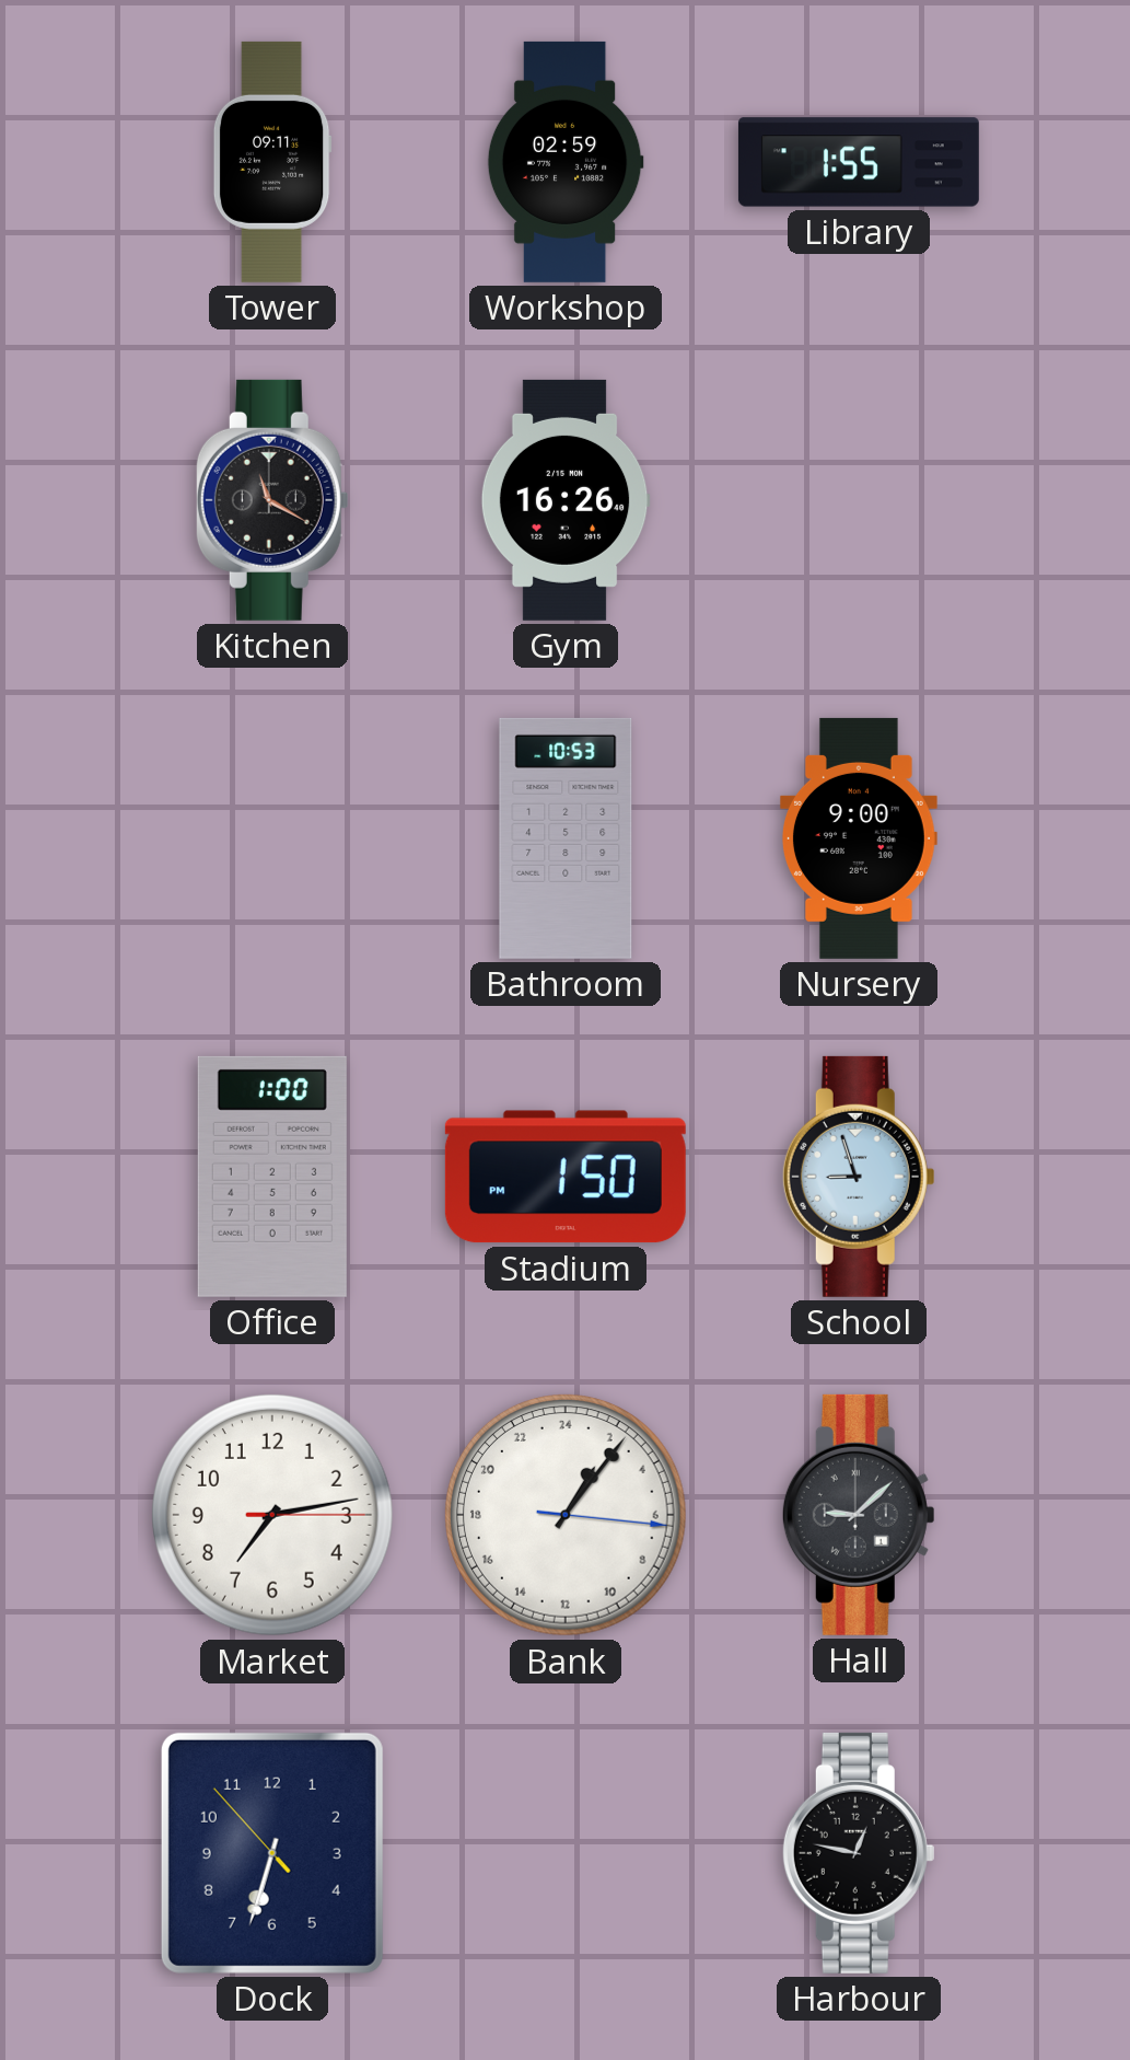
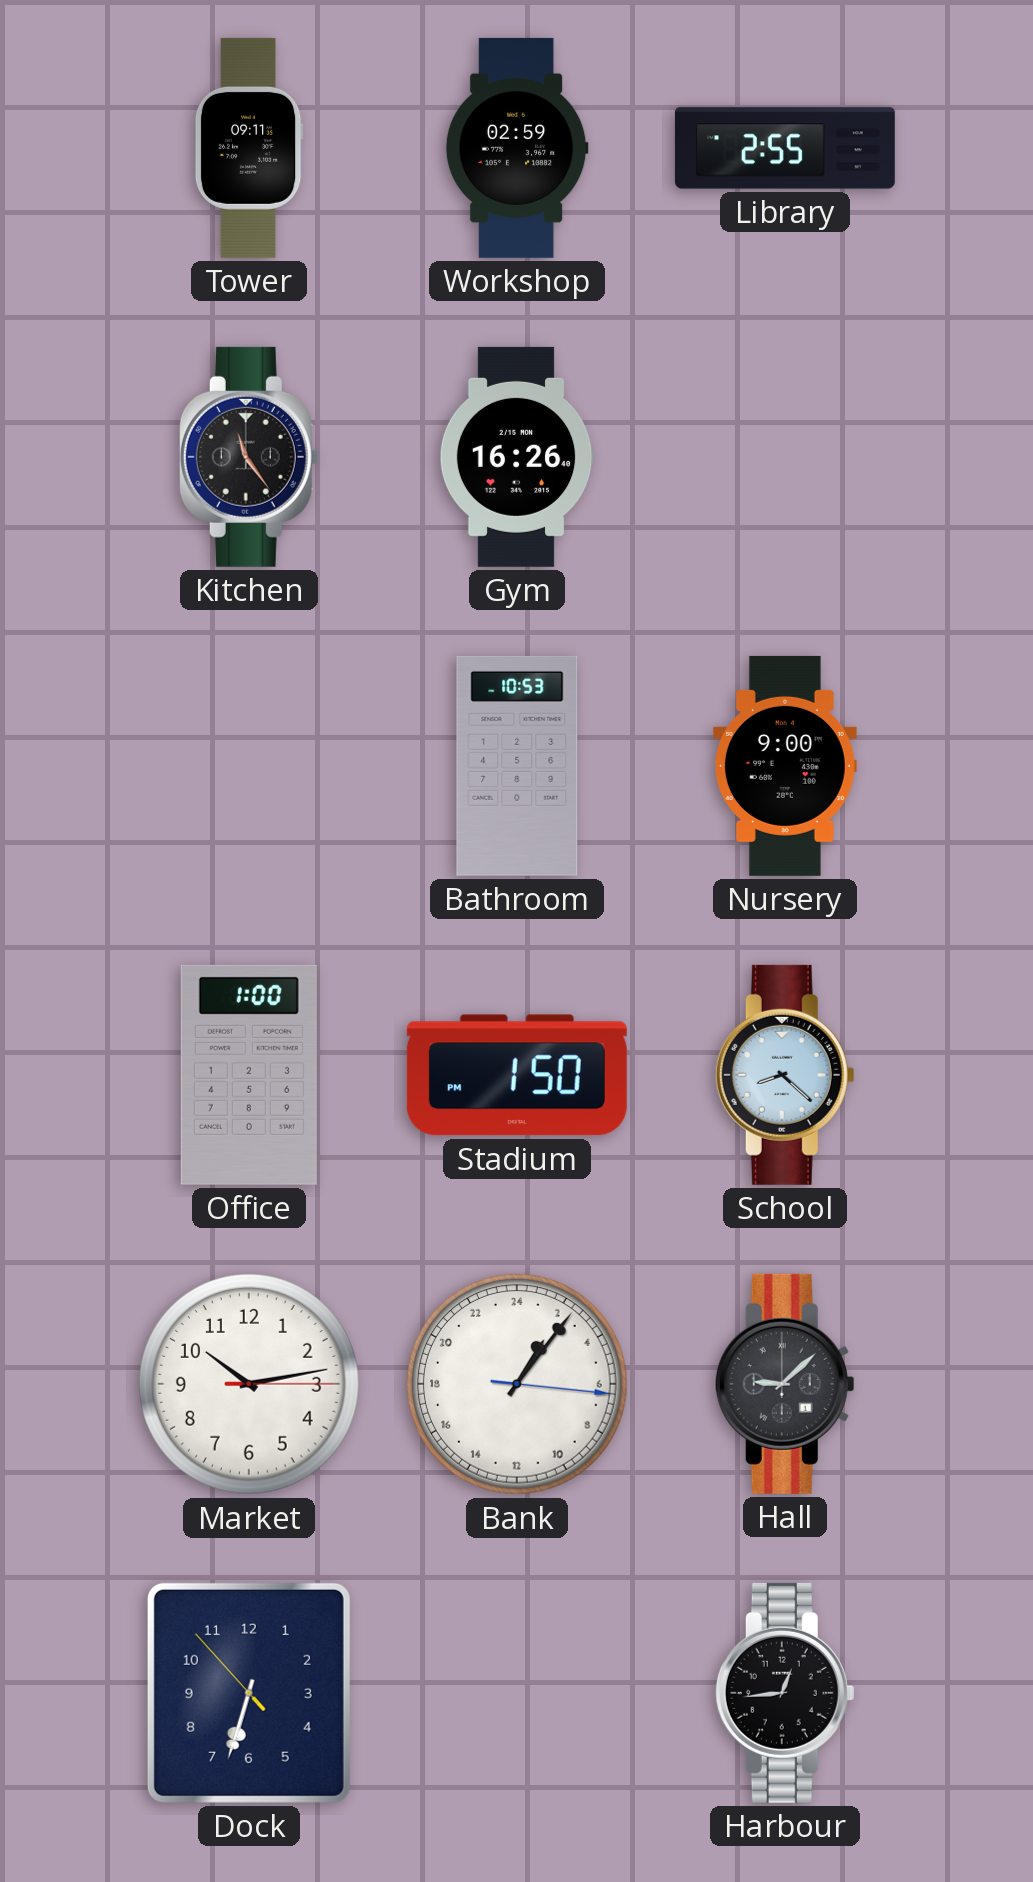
Library: 1:55 -> 2:55 (785, 148)
Kitchen: 11:20 -> 11:24 (249, 457)
School: 8:57 -> 8:22 (785, 1075)
Market: 7:13 -> 10:13 (250, 1385)
Harbour: 12:47 -> 12:44 (785, 1693)
